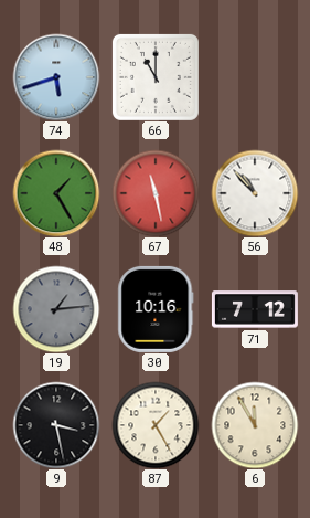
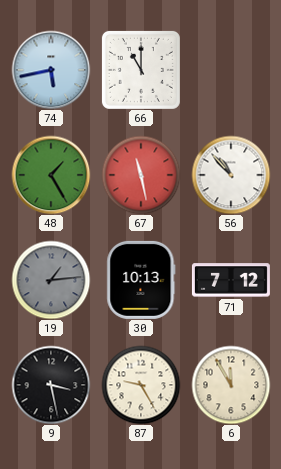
74: 5:42 -> 5:43 (51, 70)
30: 10:16 -> 10:13 (141, 280)
87: 1:25 -> 9:25 (141, 385)
